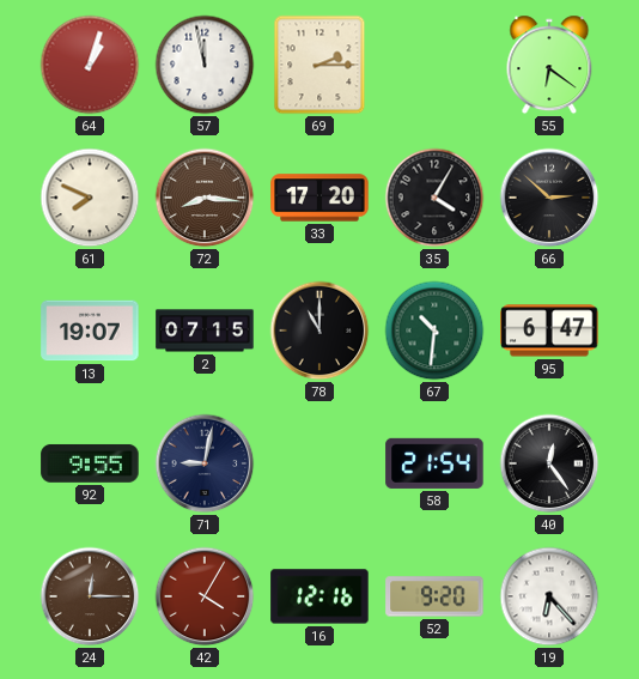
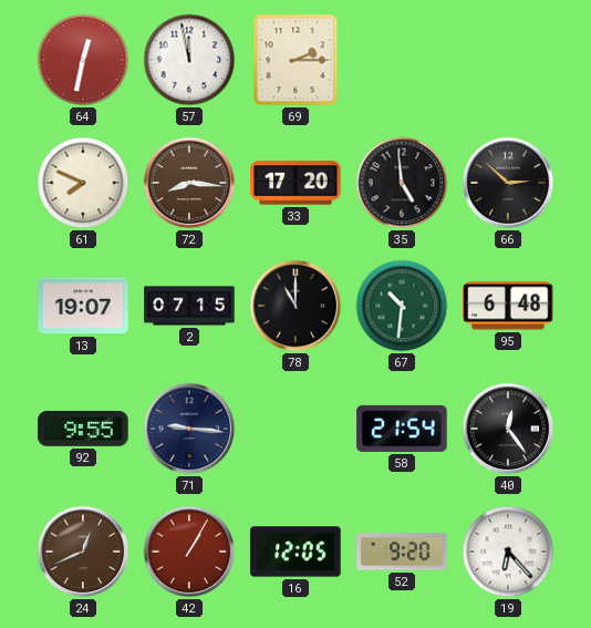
64: 1:03 -> 12:32 (83, 60)
55: 6:21 -> none (549, 65)
35: 4:05 -> 4:59 (402, 183)
95: 6:47 -> 6:48 (508, 306)
71: 9:02 -> 9:16 (189, 429)
24: 12:15 -> 12:41 (83, 552)
42: 4:05 -> 1:05 (189, 552)
16: 12:16 -> 12:05 (295, 552)
